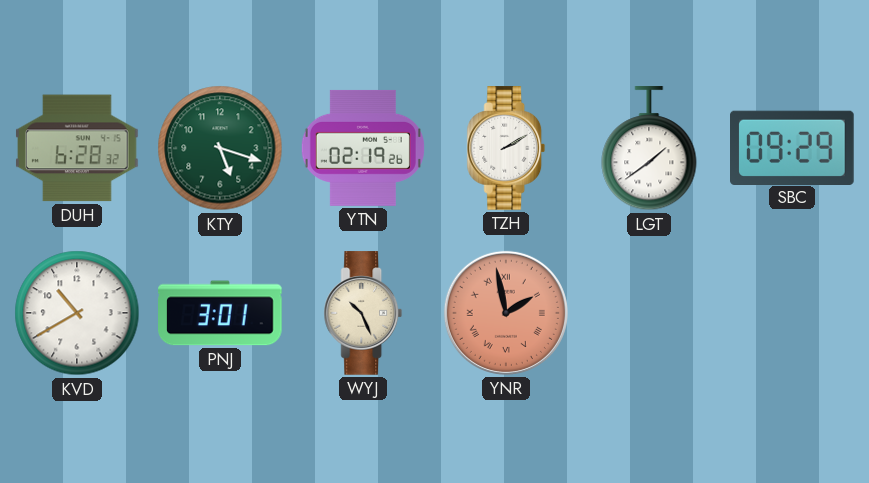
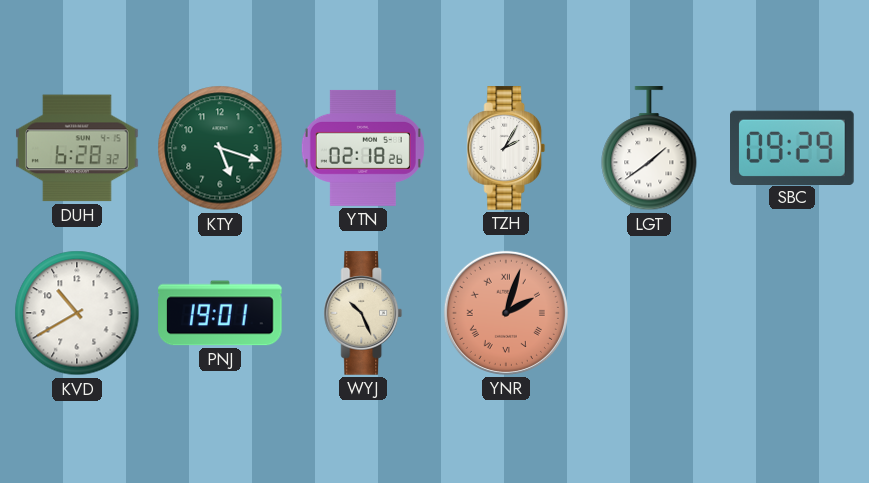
YTN: 02:19 -> 02:18 (363, 148)
TZH: 2:10 -> 2:05 (506, 148)
PNJ: 3:01 -> 19:01 (220, 313)
YNR: 1:58 -> 2:03 (506, 313)
